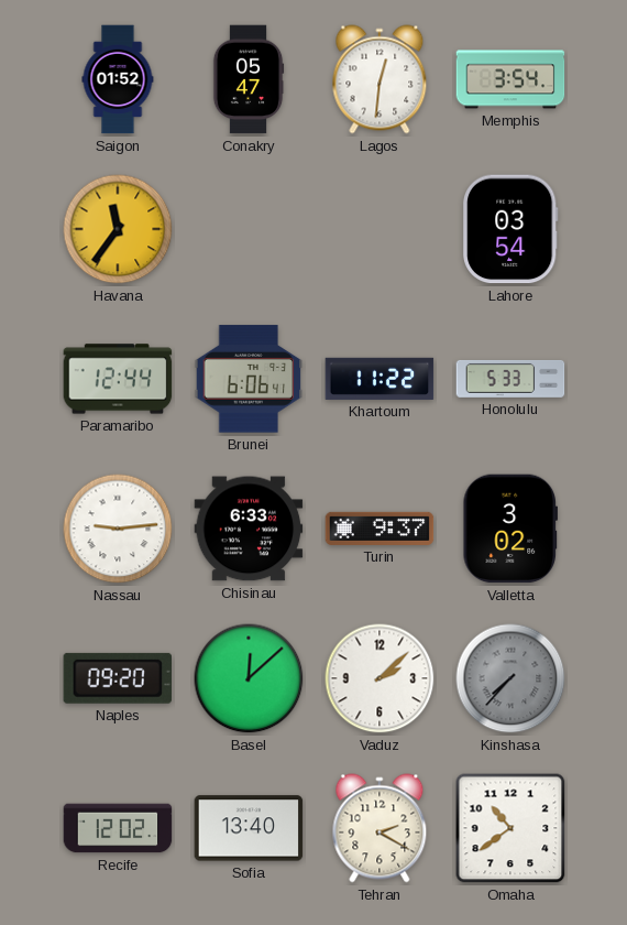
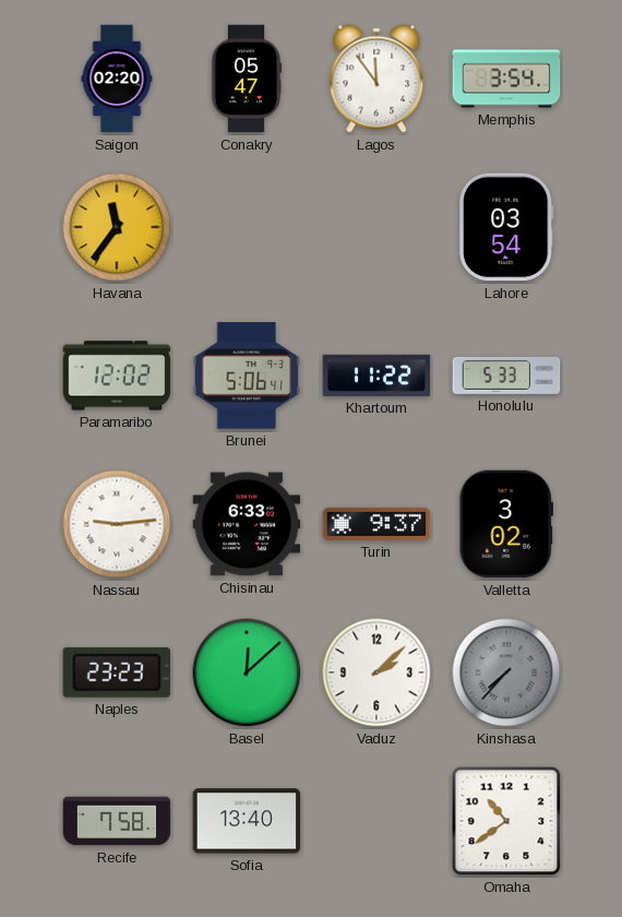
Saigon: 01:52 -> 02:20 (117, 79)
Lagos: 12:31 -> 11:54 (376, 79)
Paramaribo: 12:44 -> 12:02 (117, 376)
Brunei: 6:06 -> 5:06 (247, 376)
Naples: 09:20 -> 23:23 (116, 672)
Recife: 12:02 -> 7:58 (117, 821)
Tehran: 2:20 -> none (380, 828)
